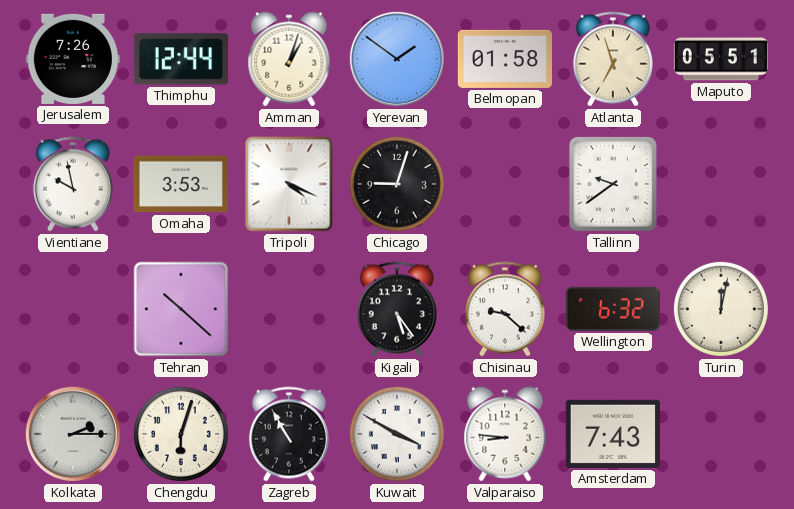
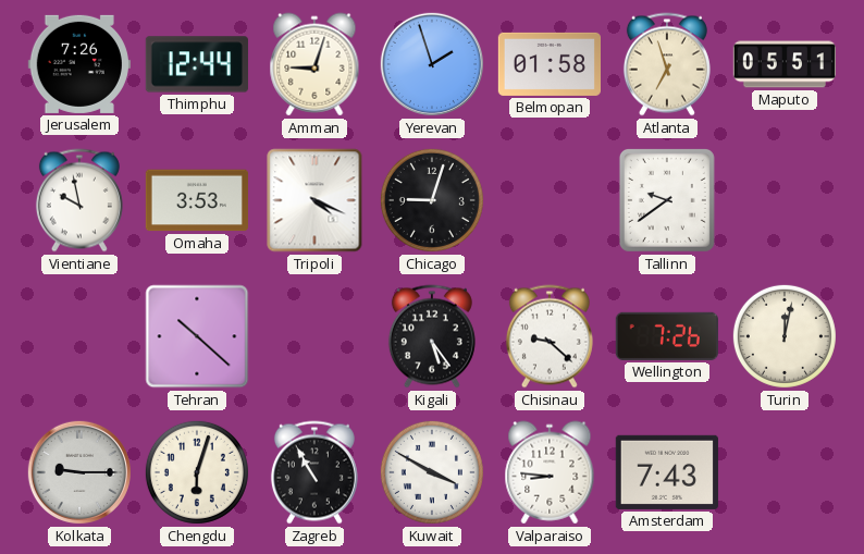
Amman: 1:03 -> 9:03 (314, 64)
Yerevan: 1:51 -> 1:57 (432, 64)
Wellington: 6:32 -> 7:26 (667, 336)
Kolkata: 2:15 -> 9:15 (79, 472)
